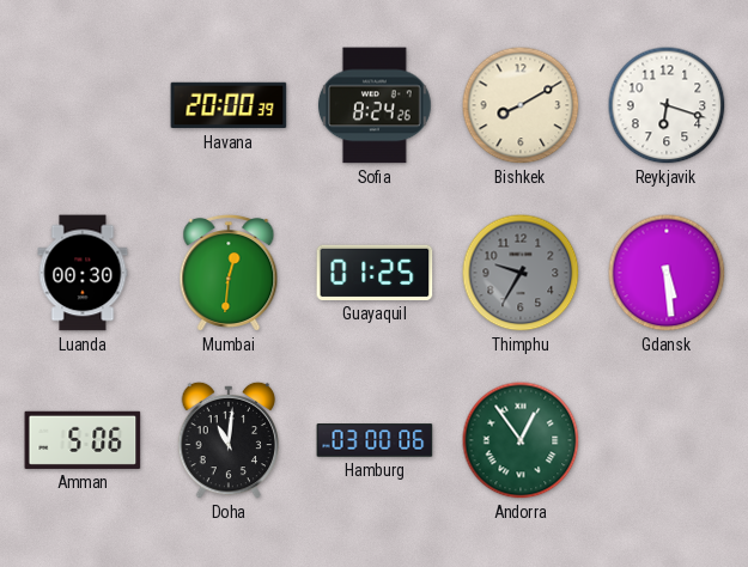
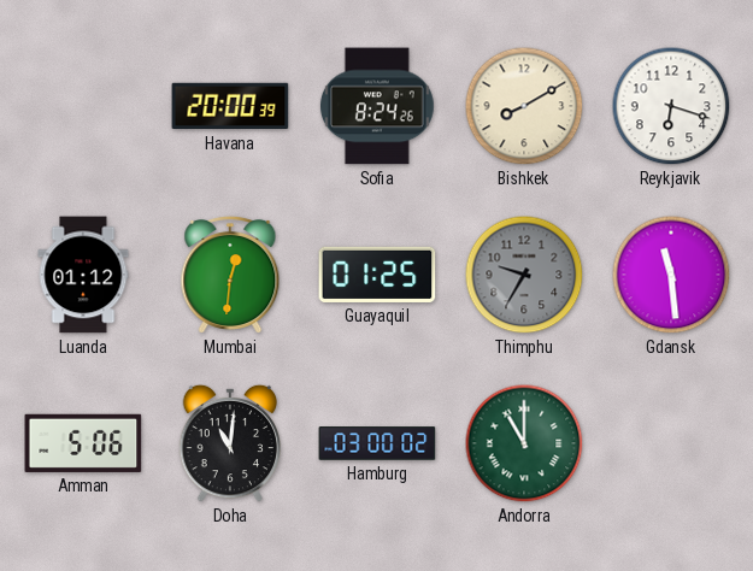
Luanda: 00:30 -> 01:12 (83, 275)
Gdansk: 5:29 -> 11:29 (671, 275)
Hamburg: 03:00:06 -> 03:00:02 (377, 443)
Andorra: 12:54 -> 11:00 (524, 443)
